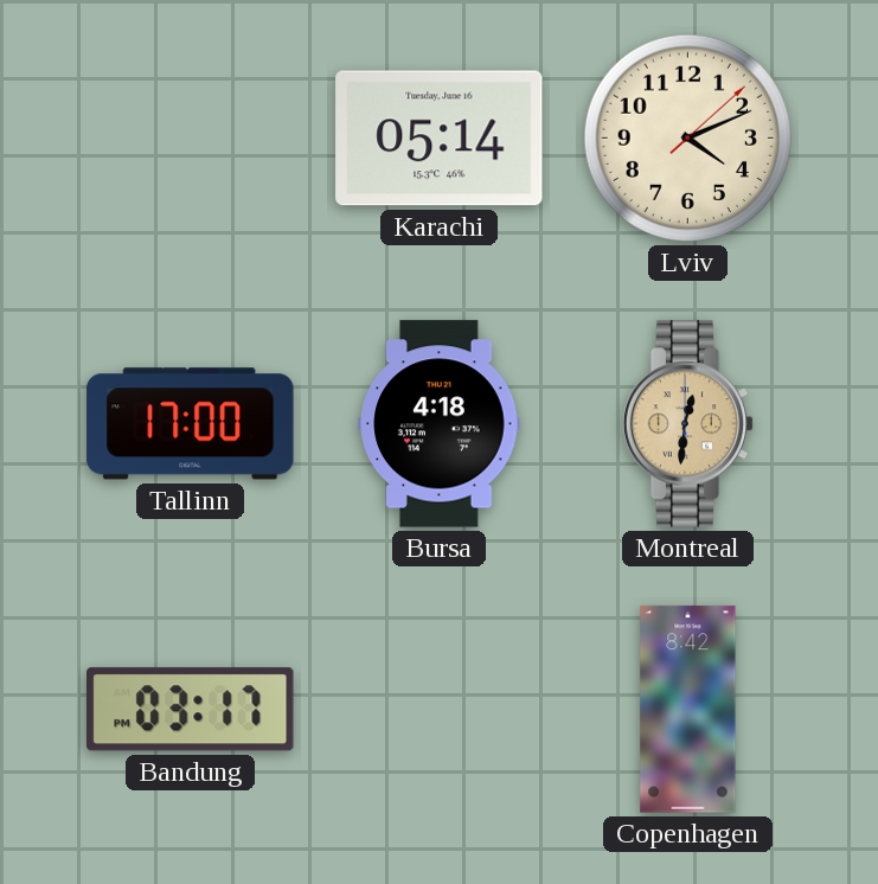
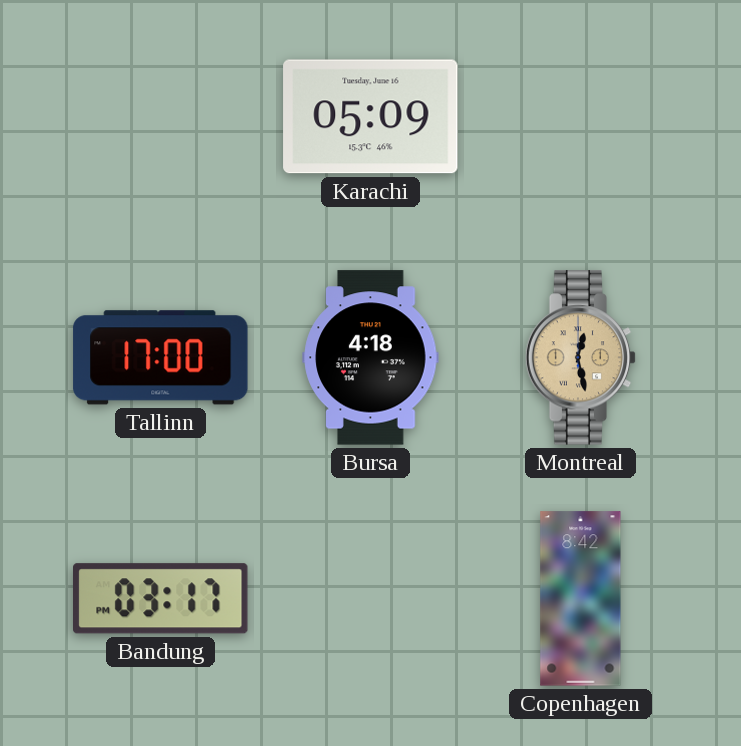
Karachi: 05:14 -> 05:09 (371, 117)
Lviv: 4:11 -> none (687, 137)
Montreal: 12:31 -> 12:28 (581, 358)
